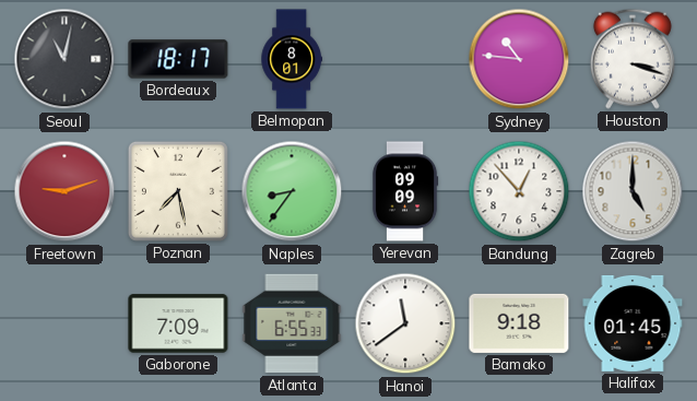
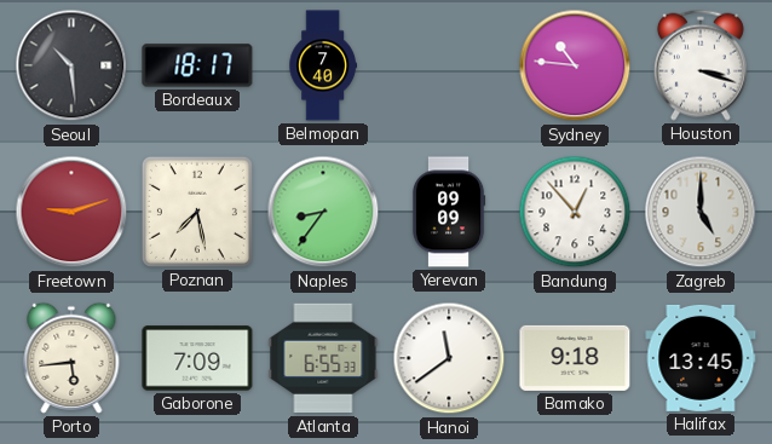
Seoul: 11:02 -> 10:29 (71, 65)
Belmopan: 8:01 -> 7:40 (322, 65)
Porto: none -> 5:44 (71, 358)
Halifax: 01:45 -> 13:45 (701, 358)
